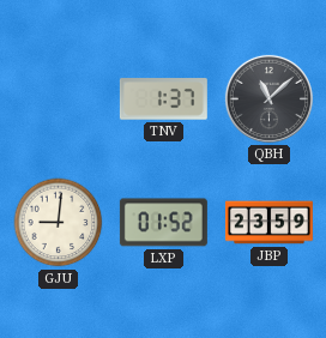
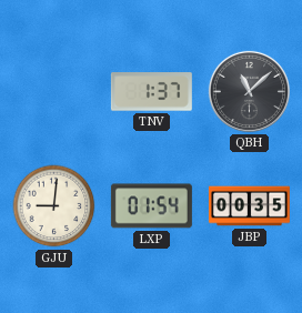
LXP: 01:52 -> 01:54 (151, 206)
JBP: 23:59 -> 00:35 (249, 206)
